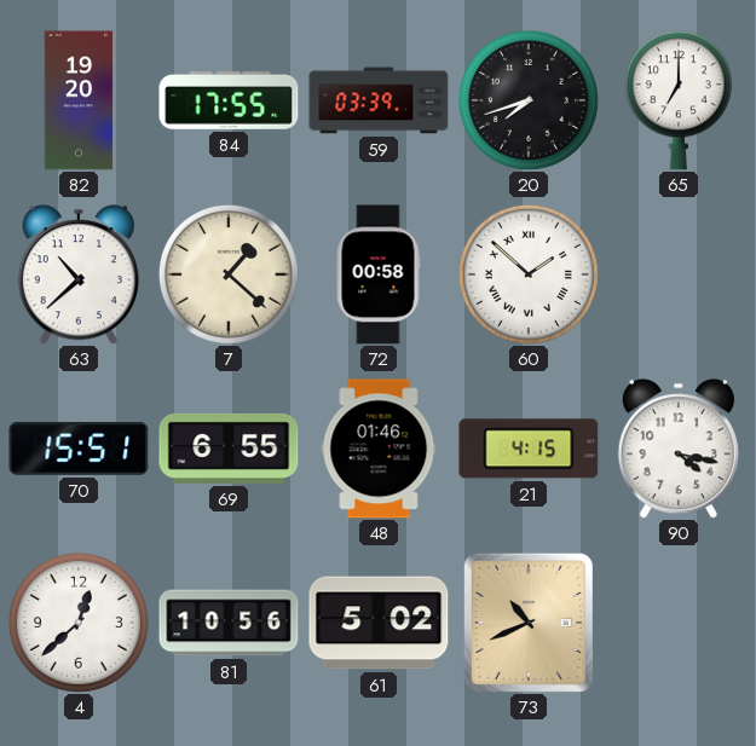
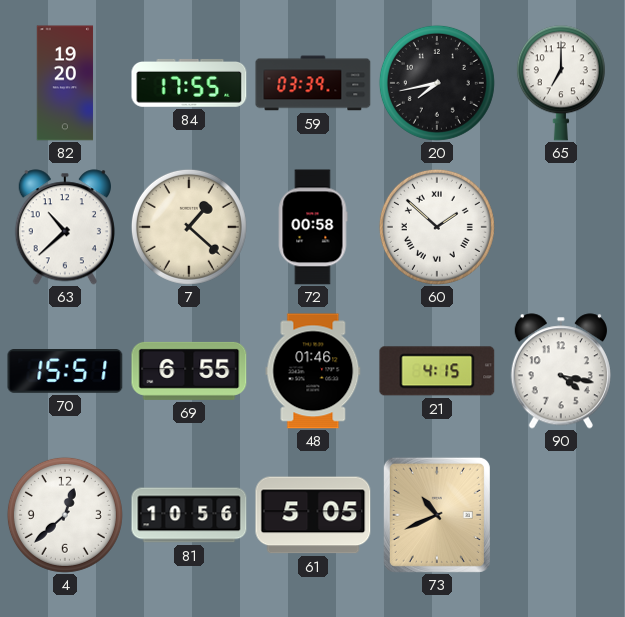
20: 7:42 -> 7:43 (437, 83)
61: 5:02 -> 5:05 (313, 515)
